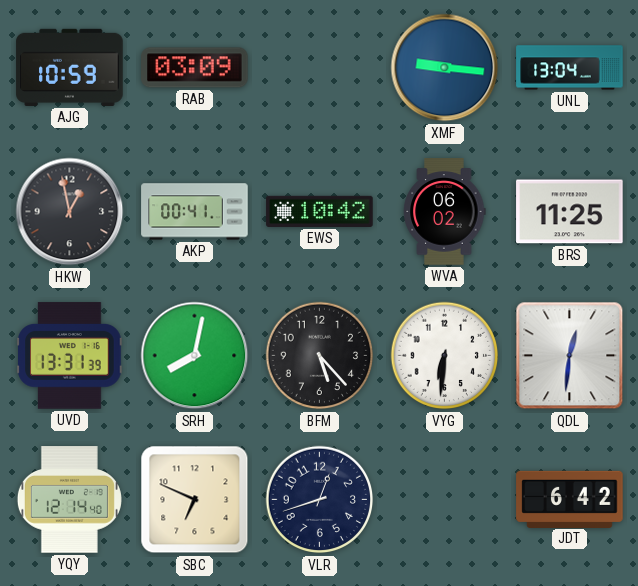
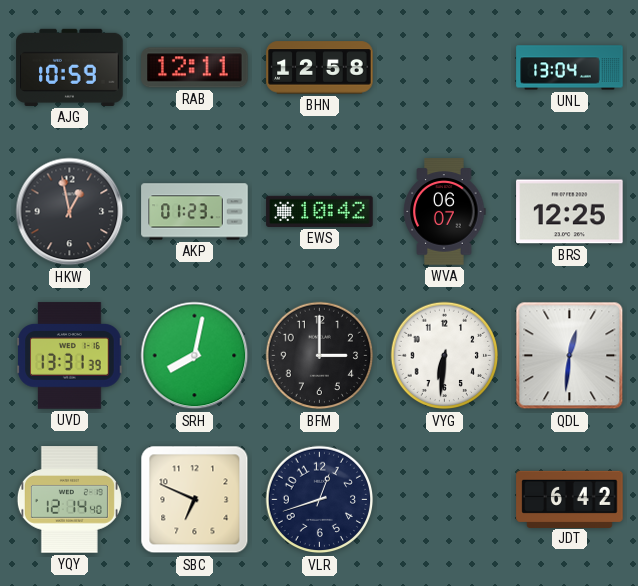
RAB: 03:09 -> 12:11 (195, 68)
BHN: none -> 12:58 (320, 68)
XMF: 9:16 -> none (445, 68)
AKP: 00:41 -> 01:23 (195, 212)
WVA: 06:02 -> 06:07 (445, 212)
BRS: 11:25 -> 12:25 (570, 212)
BFM: 5:23 -> 3:00 (320, 356)
